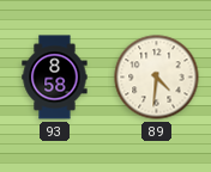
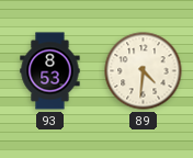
93: 8:58 -> 8:53 (50, 71)
